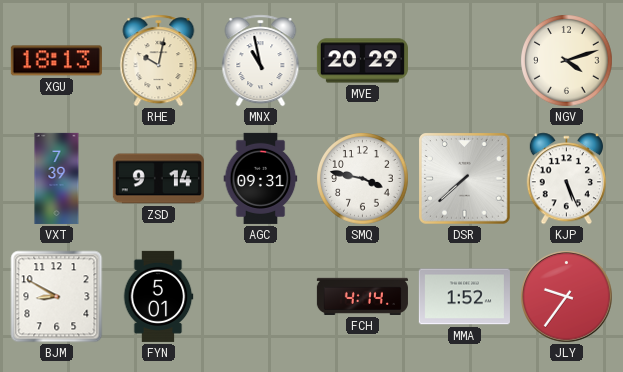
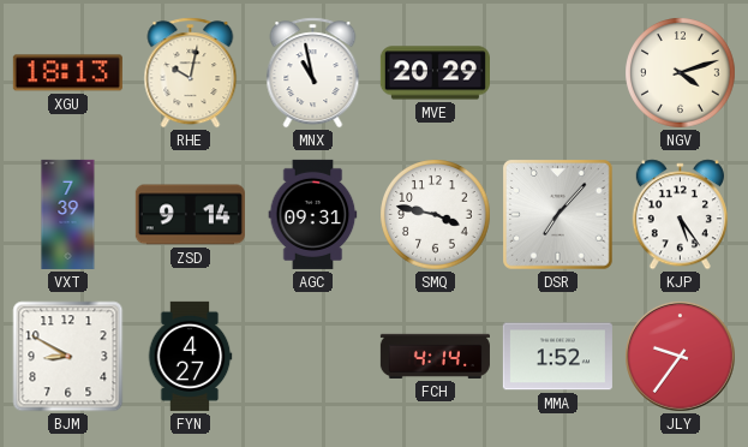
DSR: 7:38 -> 7:07 (558, 215)
KJP: 5:26 -> 5:24 (680, 215)
FYN: 5:01 -> 4:27 (190, 356)
